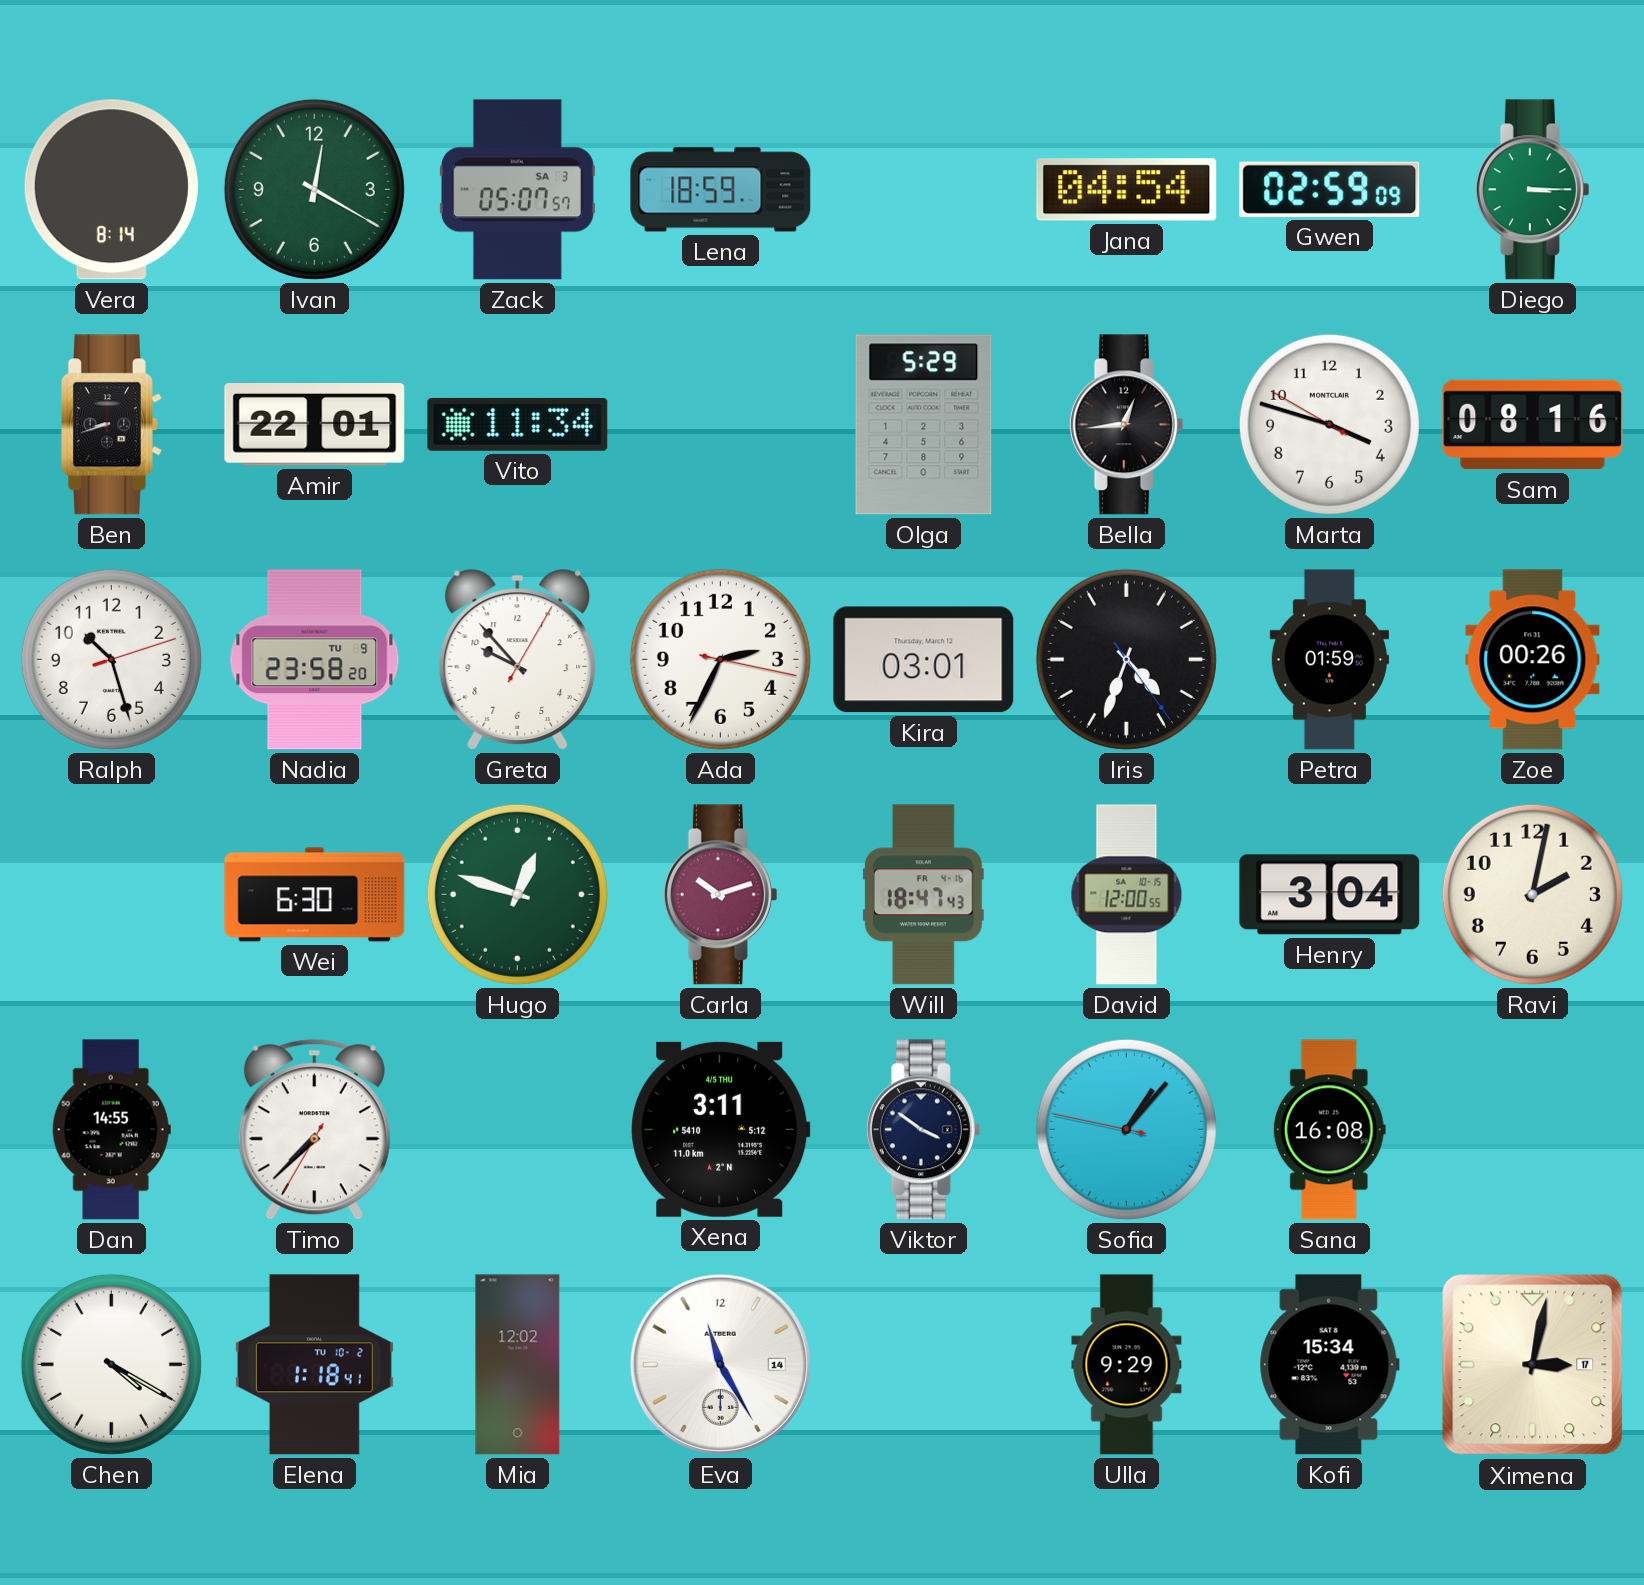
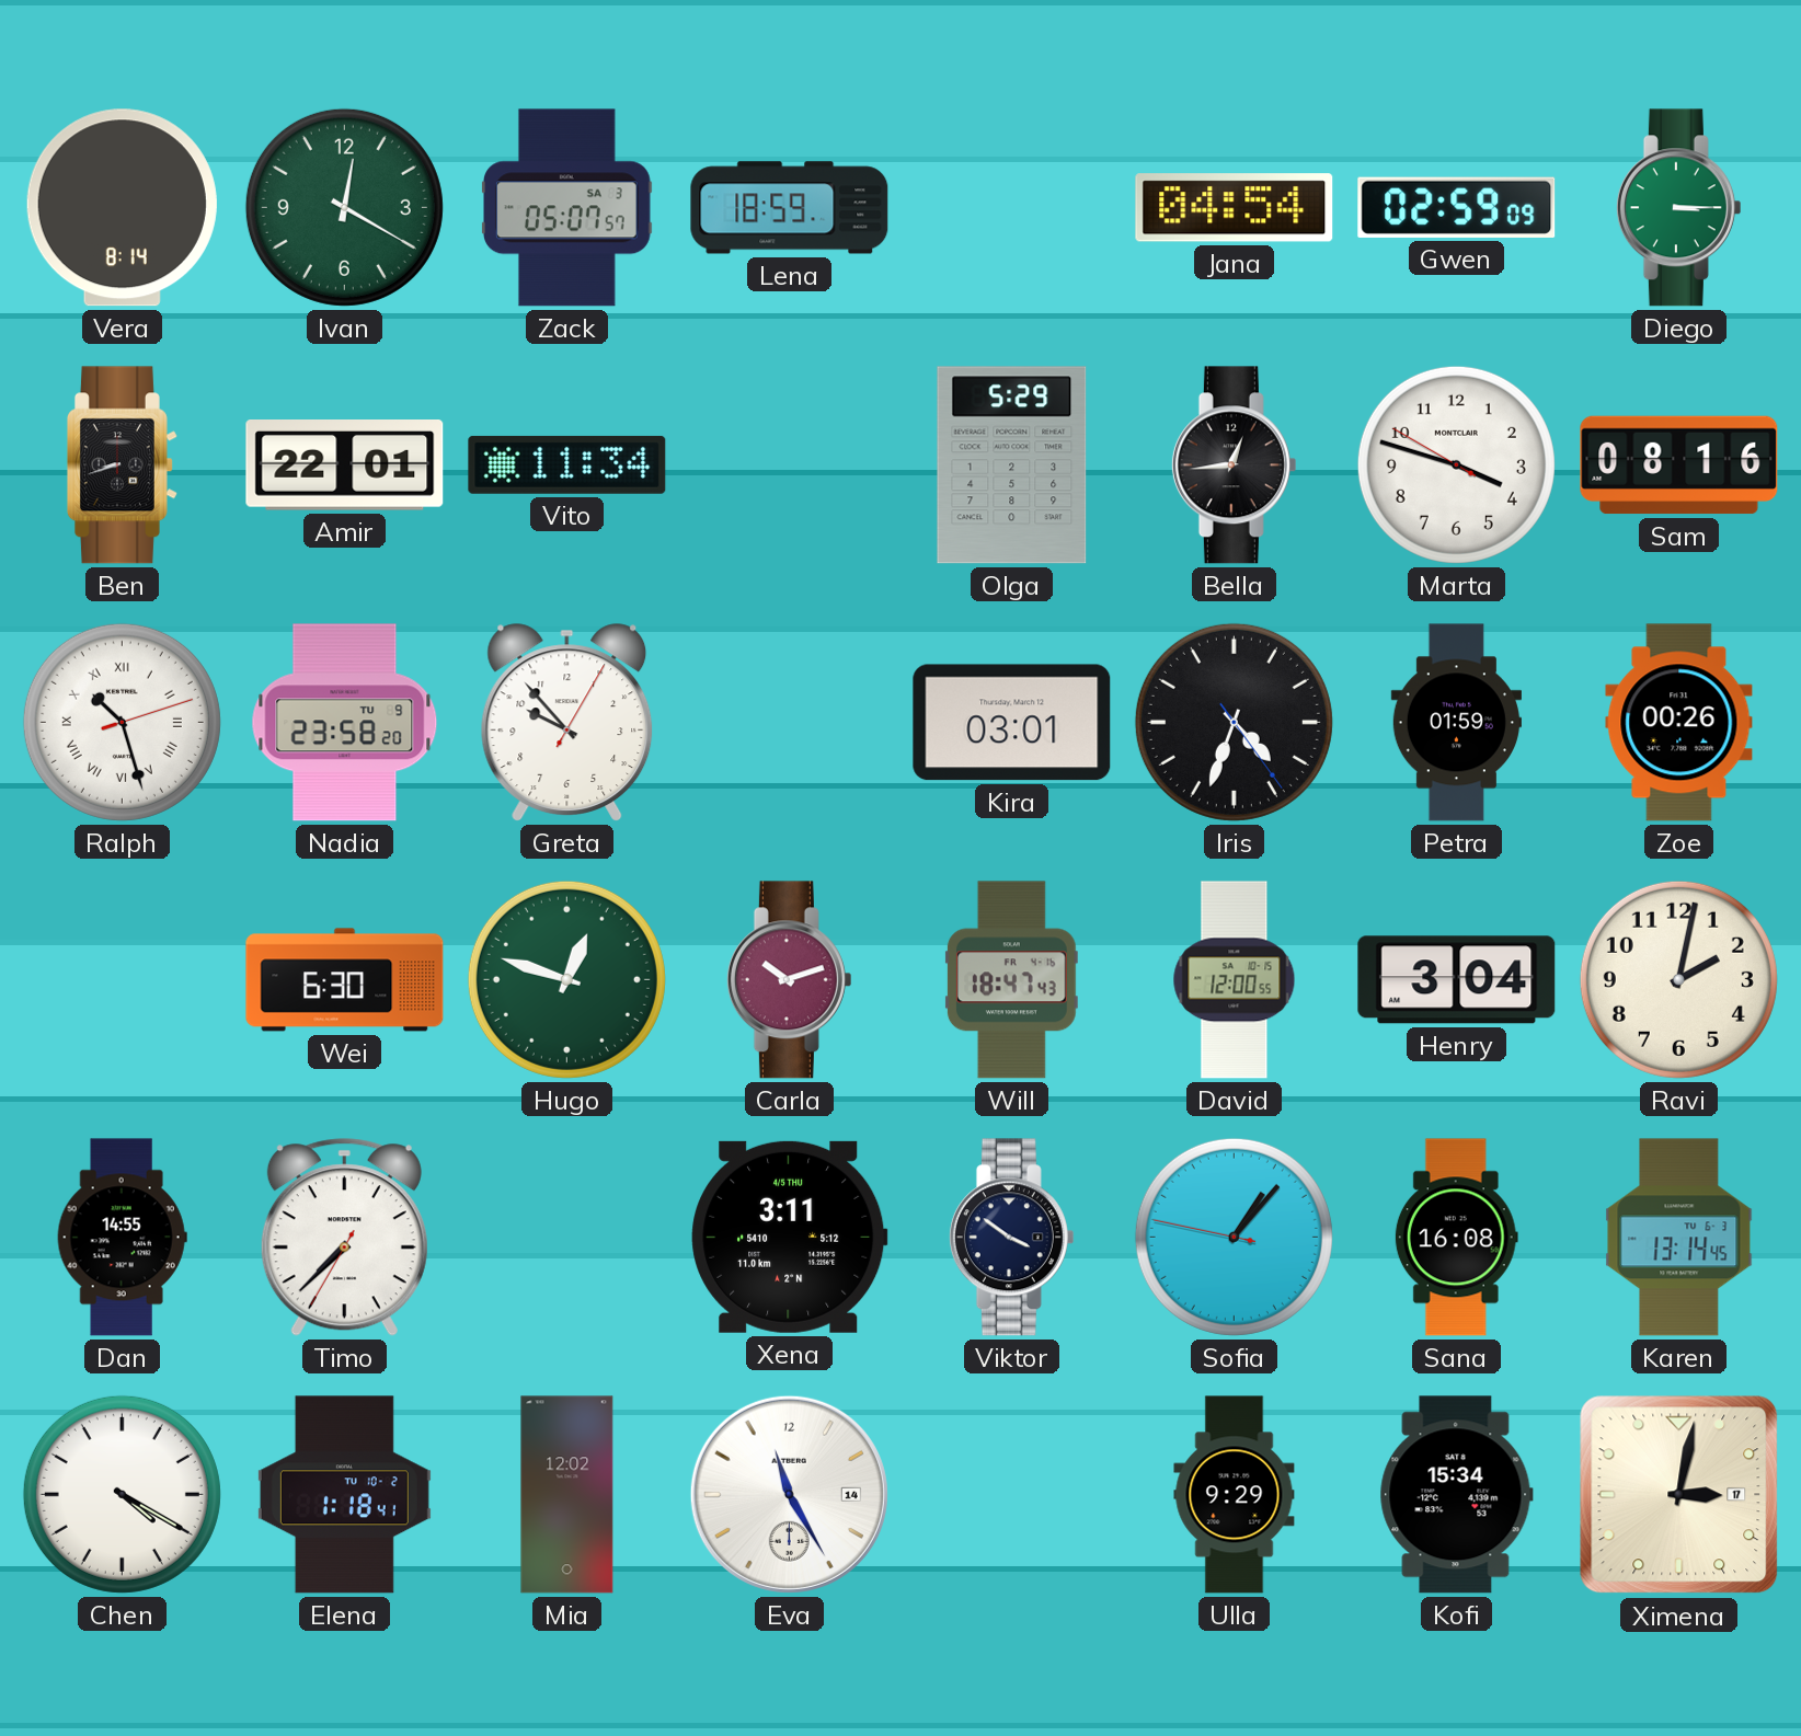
Ralph numerals: Arabic -> Roman (122, 722)
Ada: 2:34 -> none (720, 659)
Karen: none -> 13:14 (1679, 1238)
